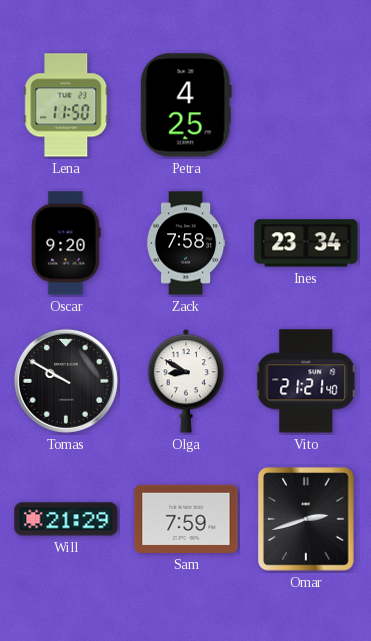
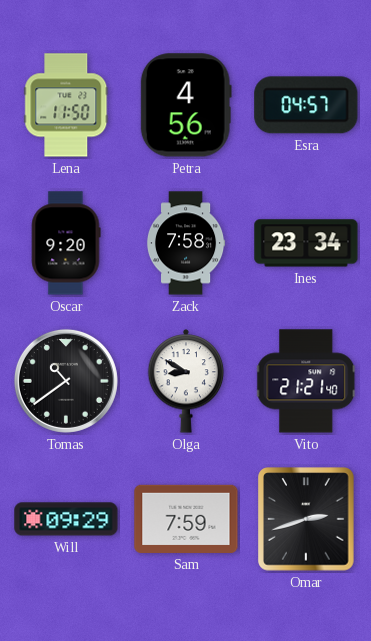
Petra: 4:25 -> 4:56 (186, 105)
Esra: none -> 04:57 (306, 105)
Tomas: 9:50 -> 10:39 (66, 381)
Will: 21:29 -> 09:29 (66, 519)
